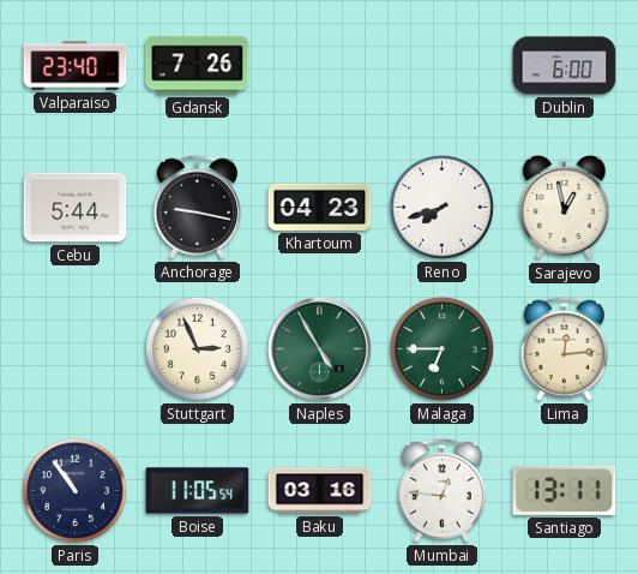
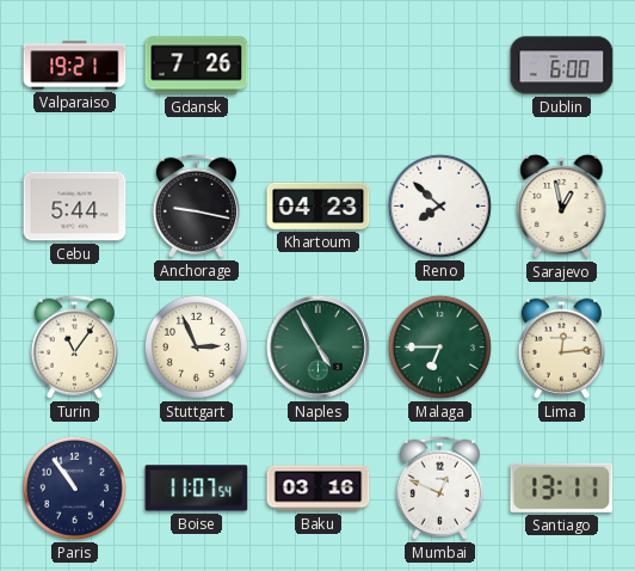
Valparaiso: 23:40 -> 19:21 (75, 66)
Reno: 7:42 -> 7:52 (439, 205)
Turin: none -> 11:06 (74, 346)
Boise: 11:05 -> 11:07 (197, 489)
Mumbai: 12:46 -> 12:49 (439, 487)
